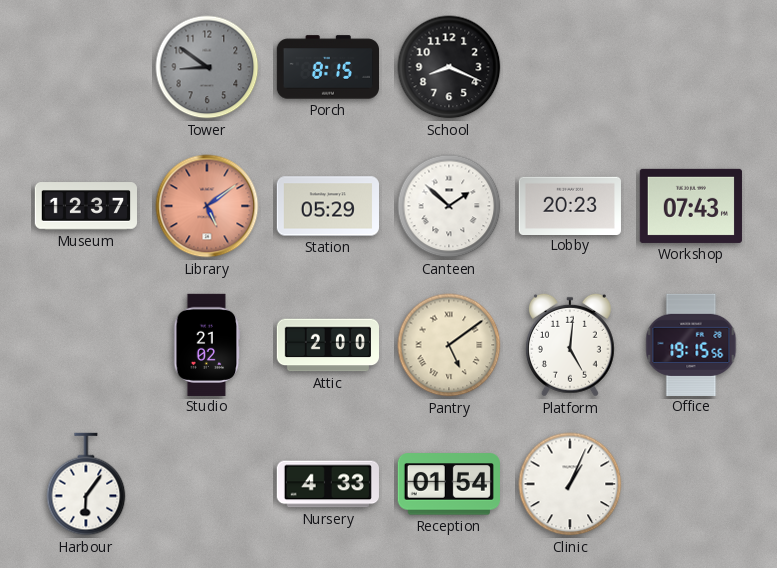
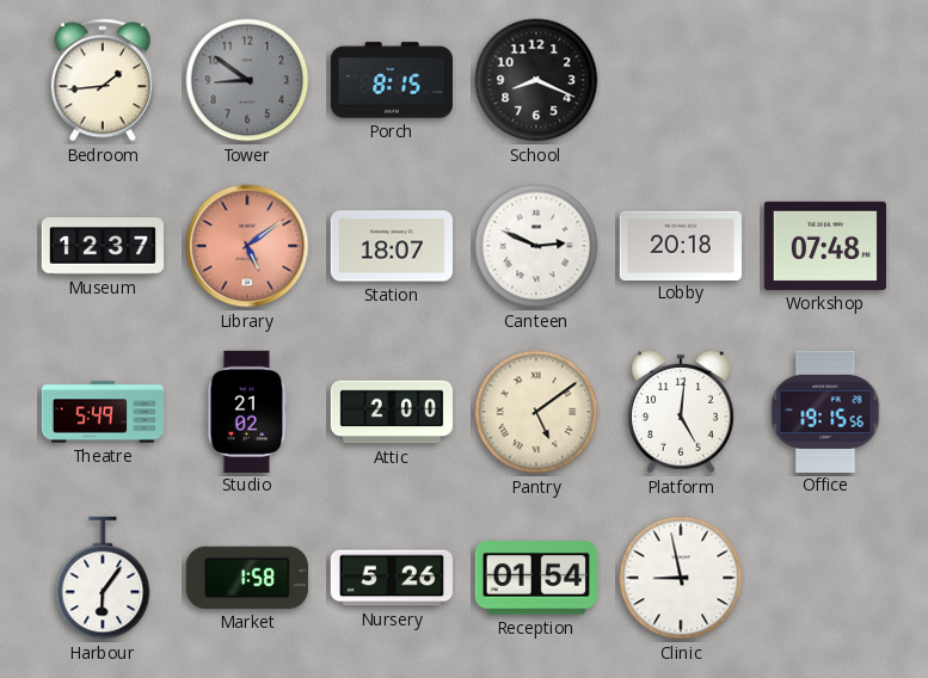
Bedroom: none -> 1:44 (103, 80)
Station: 05:29 -> 18:07 (391, 246)
Canteen: 1:52 -> 2:49 (536, 246)
Lobby: 20:23 -> 20:18 (681, 245)
Workshop: 07:43 -> 07:48 (825, 246)
Theatre: none -> 5:49 (103, 412)
Market: none -> 1:58 (247, 578)
Nursery: 4:33 -> 5:26 (392, 578)
Clinic: 1:04 -> 8:58 (681, 578)
